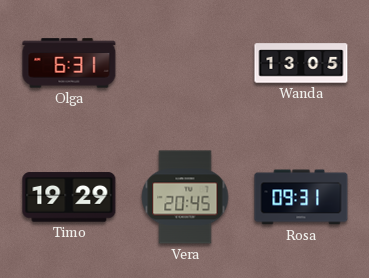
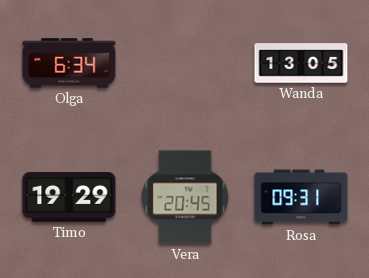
Olga: 6:31 -> 6:34 (69, 63)
